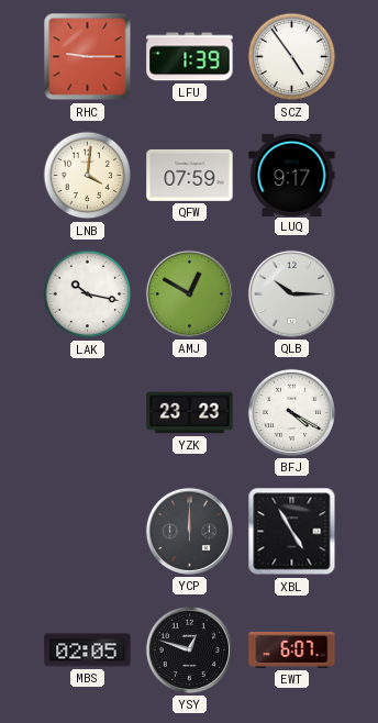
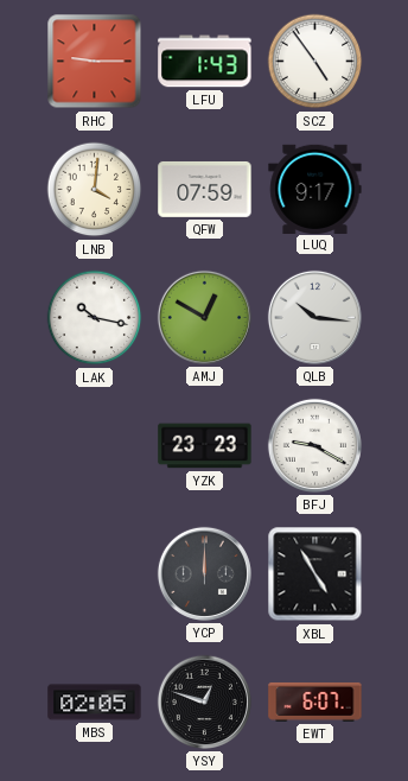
LFU: 1:39 -> 1:43 (205, 62)
QLB: 10:15 -> 10:16 (314, 317)
BFJ: 4:20 -> 9:20 (314, 445)
